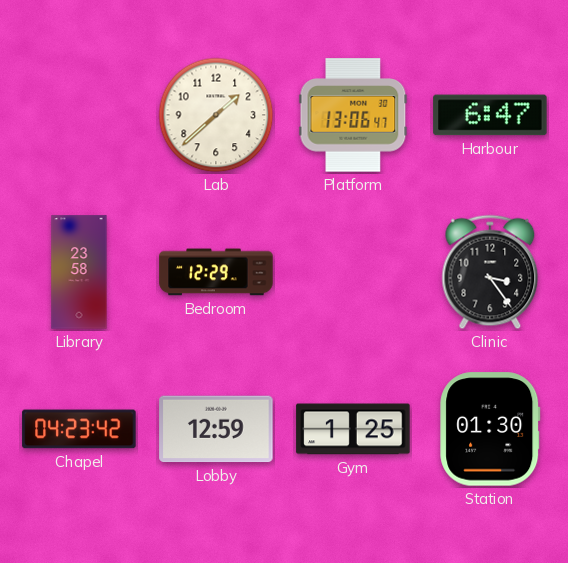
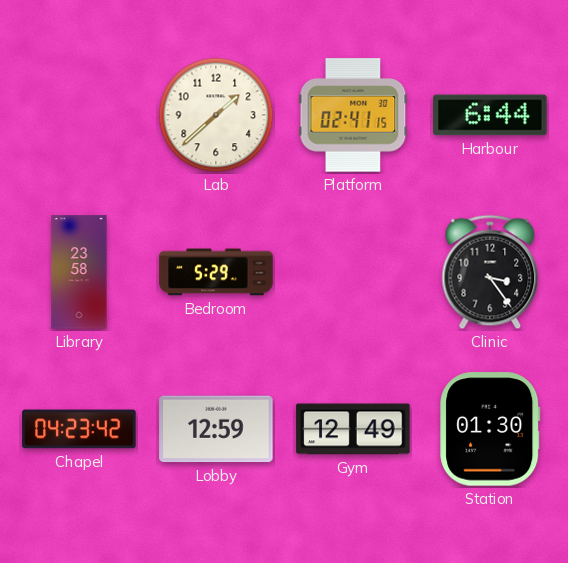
Platform: 13:06 -> 02:41 (353, 115)
Harbour: 6:47 -> 6:44 (490, 115)
Bedroom: 12:29 -> 5:29 (216, 272)
Gym: 1:25 -> 12:49 (353, 429)
